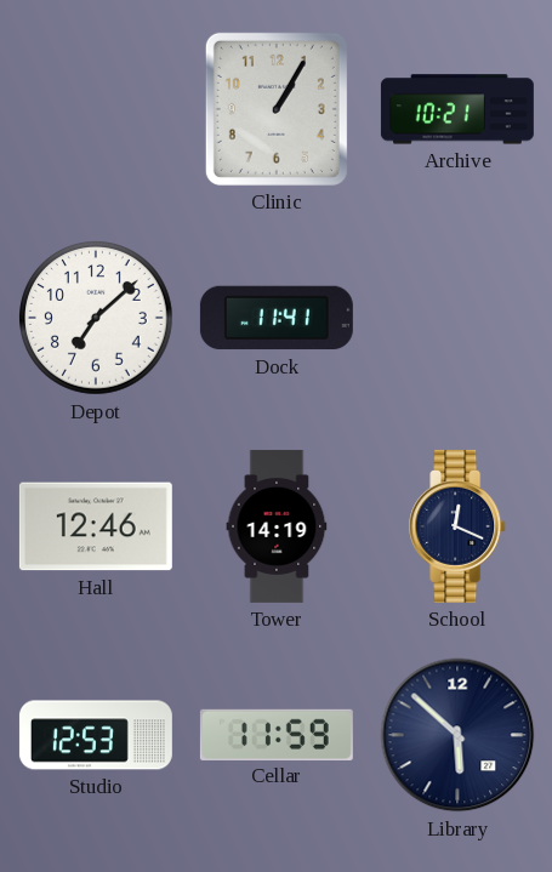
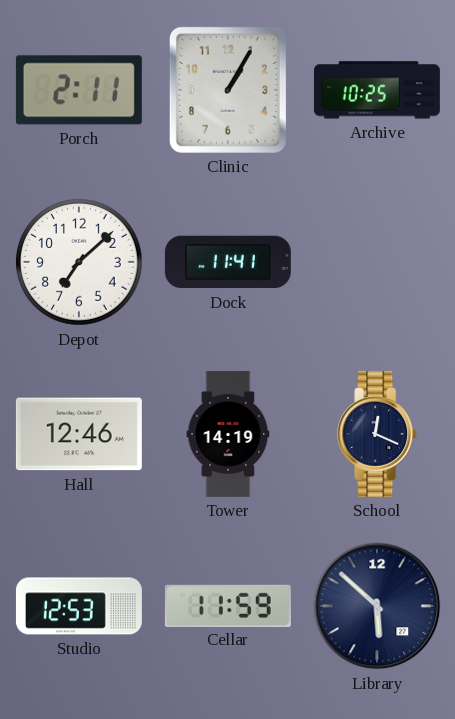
Porch: none -> 2:11 (79, 90)
Archive: 10:21 -> 10:25 (377, 90)
